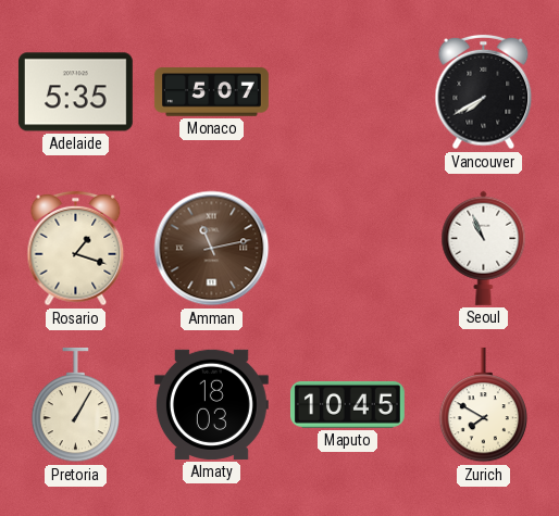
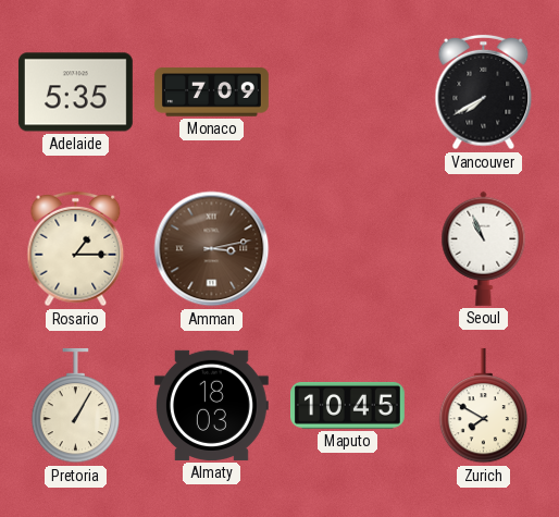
Monaco: 5:07 -> 7:09 (211, 93)
Rosario: 1:18 -> 1:15 (76, 249)
Amman: 11:13 -> 3:13 (212, 249)
